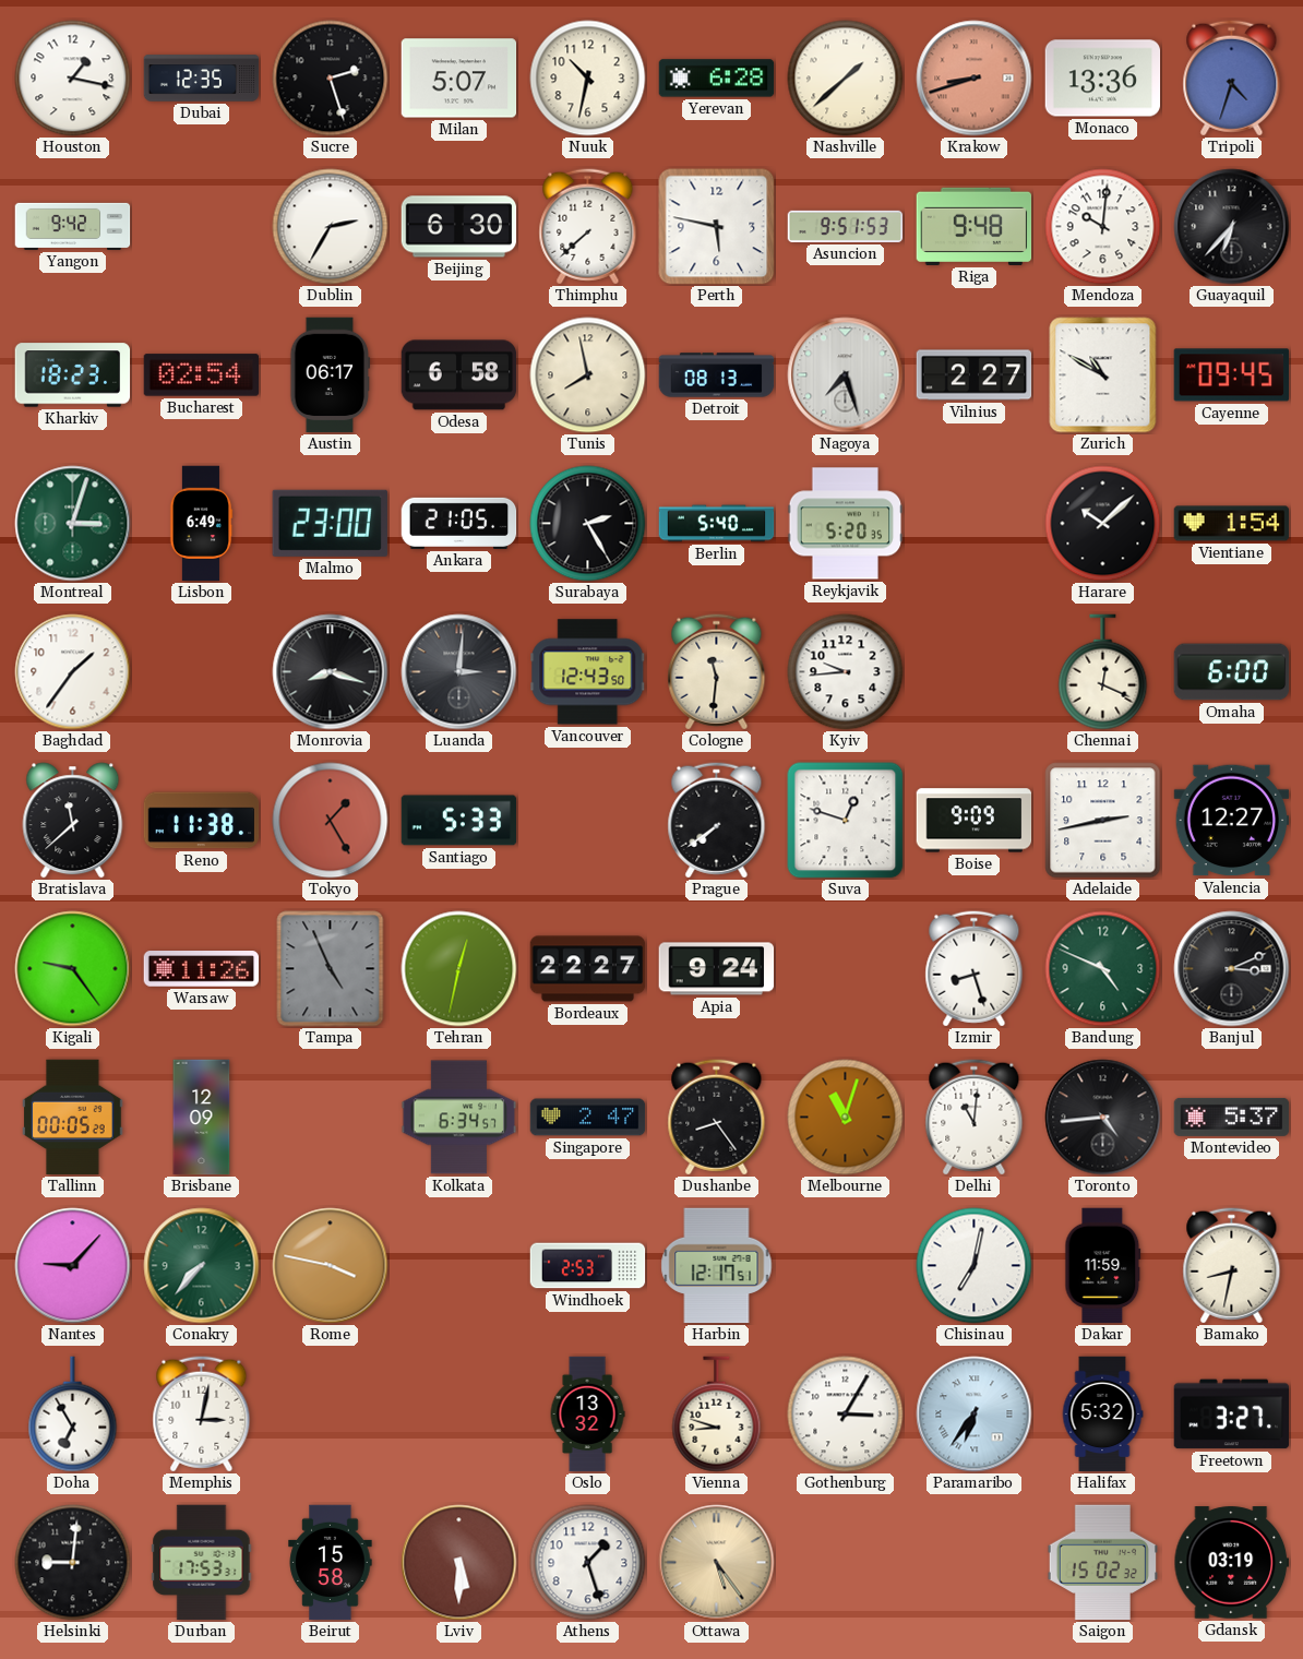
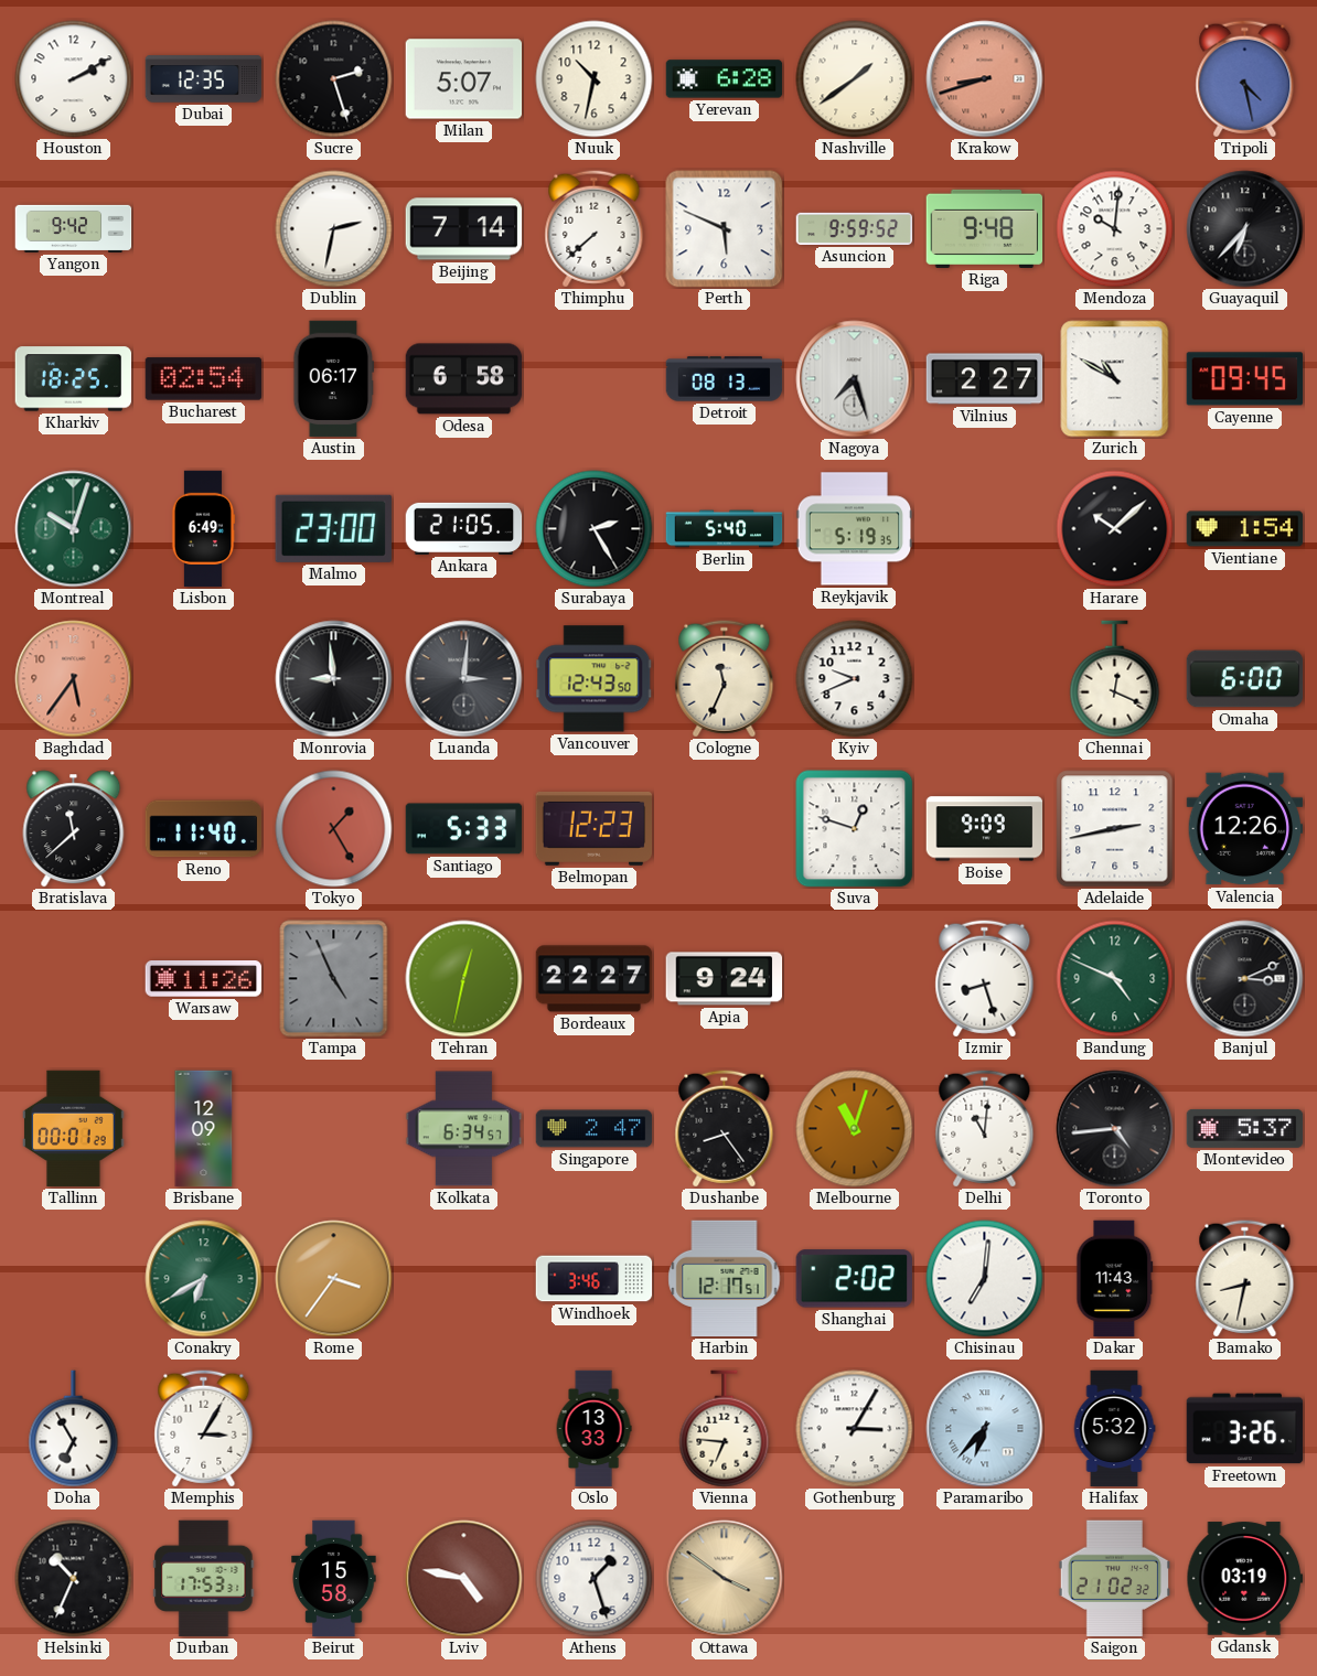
Houston: 1:17 -> 2:10 (74, 79)
Nashville: 1:38 -> 1:39 (855, 79)
Monaco: 13:36 -> none (1103, 79)
Tripoli: 4:33 -> 4:28 (1245, 79)
Dublin: 2:35 -> 2:32 (334, 229)
Beijing: 6:30 -> 7:14 (464, 229)
Perth: 5:47 -> 5:49 (725, 229)
Asuncion: 9:51 -> 9:59 (855, 228)
Kharkiv: 18:23 -> 18:25 (74, 379)
Tunis: 7:58 -> none (588, 375)
Montreal: 3:03 -> 10:03 (74, 529)
Reykjavik: 5:20 -> 5:19 (855, 529)
Baghdad: 1:36 -> 5:36 (74, 679)
Baghdad dial: white -> salmon (74, 679)
Monrovia: 8:18 -> 8:59 (334, 679)
Cologne: 11:31 -> 11:34 (725, 679)
Kyiv: 9:44 -> 9:41 (855, 679)
Reno: 11:38 -> 11:40 (204, 829)
Belmopan: none -> 12:23 (595, 828)
Prague: 7:39 -> none (717, 821)
Valencia: 12:27 -> 12:26 (1245, 829)
Kigali: 9:24 -> none (73, 969)
Tallinn: 00:05 -> 00:01 (74, 1129)
Nantes: 9:07 -> none (73, 1266)
Conakry: 7:37 -> 6:40 (204, 1279)
Rome: 3:47 -> 3:36 (334, 1279)
Windhoek: 2:53 -> 3:46 (595, 1279)
Shanghai: none -> 2:02 (854, 1279)
Chisinau: 7:02 -> 7:01 (985, 1279)
Dakar: 11:59 -> 11:43 (1115, 1279)
Memphis: 3:02 -> 3:05 (204, 1429)
Oslo: 13:32 -> 13:33 (593, 1429)
Vienna: 8:48 -> 6:46 (725, 1429)
Paramaribo: 6:36 -> 6:37 (985, 1429)
Freetown: 3:27 -> 3:26 (1245, 1429)
Helsinki: 9:01 -> 10:34 (74, 1579)
Lviv: 5:30 -> 4:47 (464, 1579)
Ottawa: 5:24 -> 3:51 (725, 1579)
Saigon: 15:02 -> 21:02 (1114, 1579)
